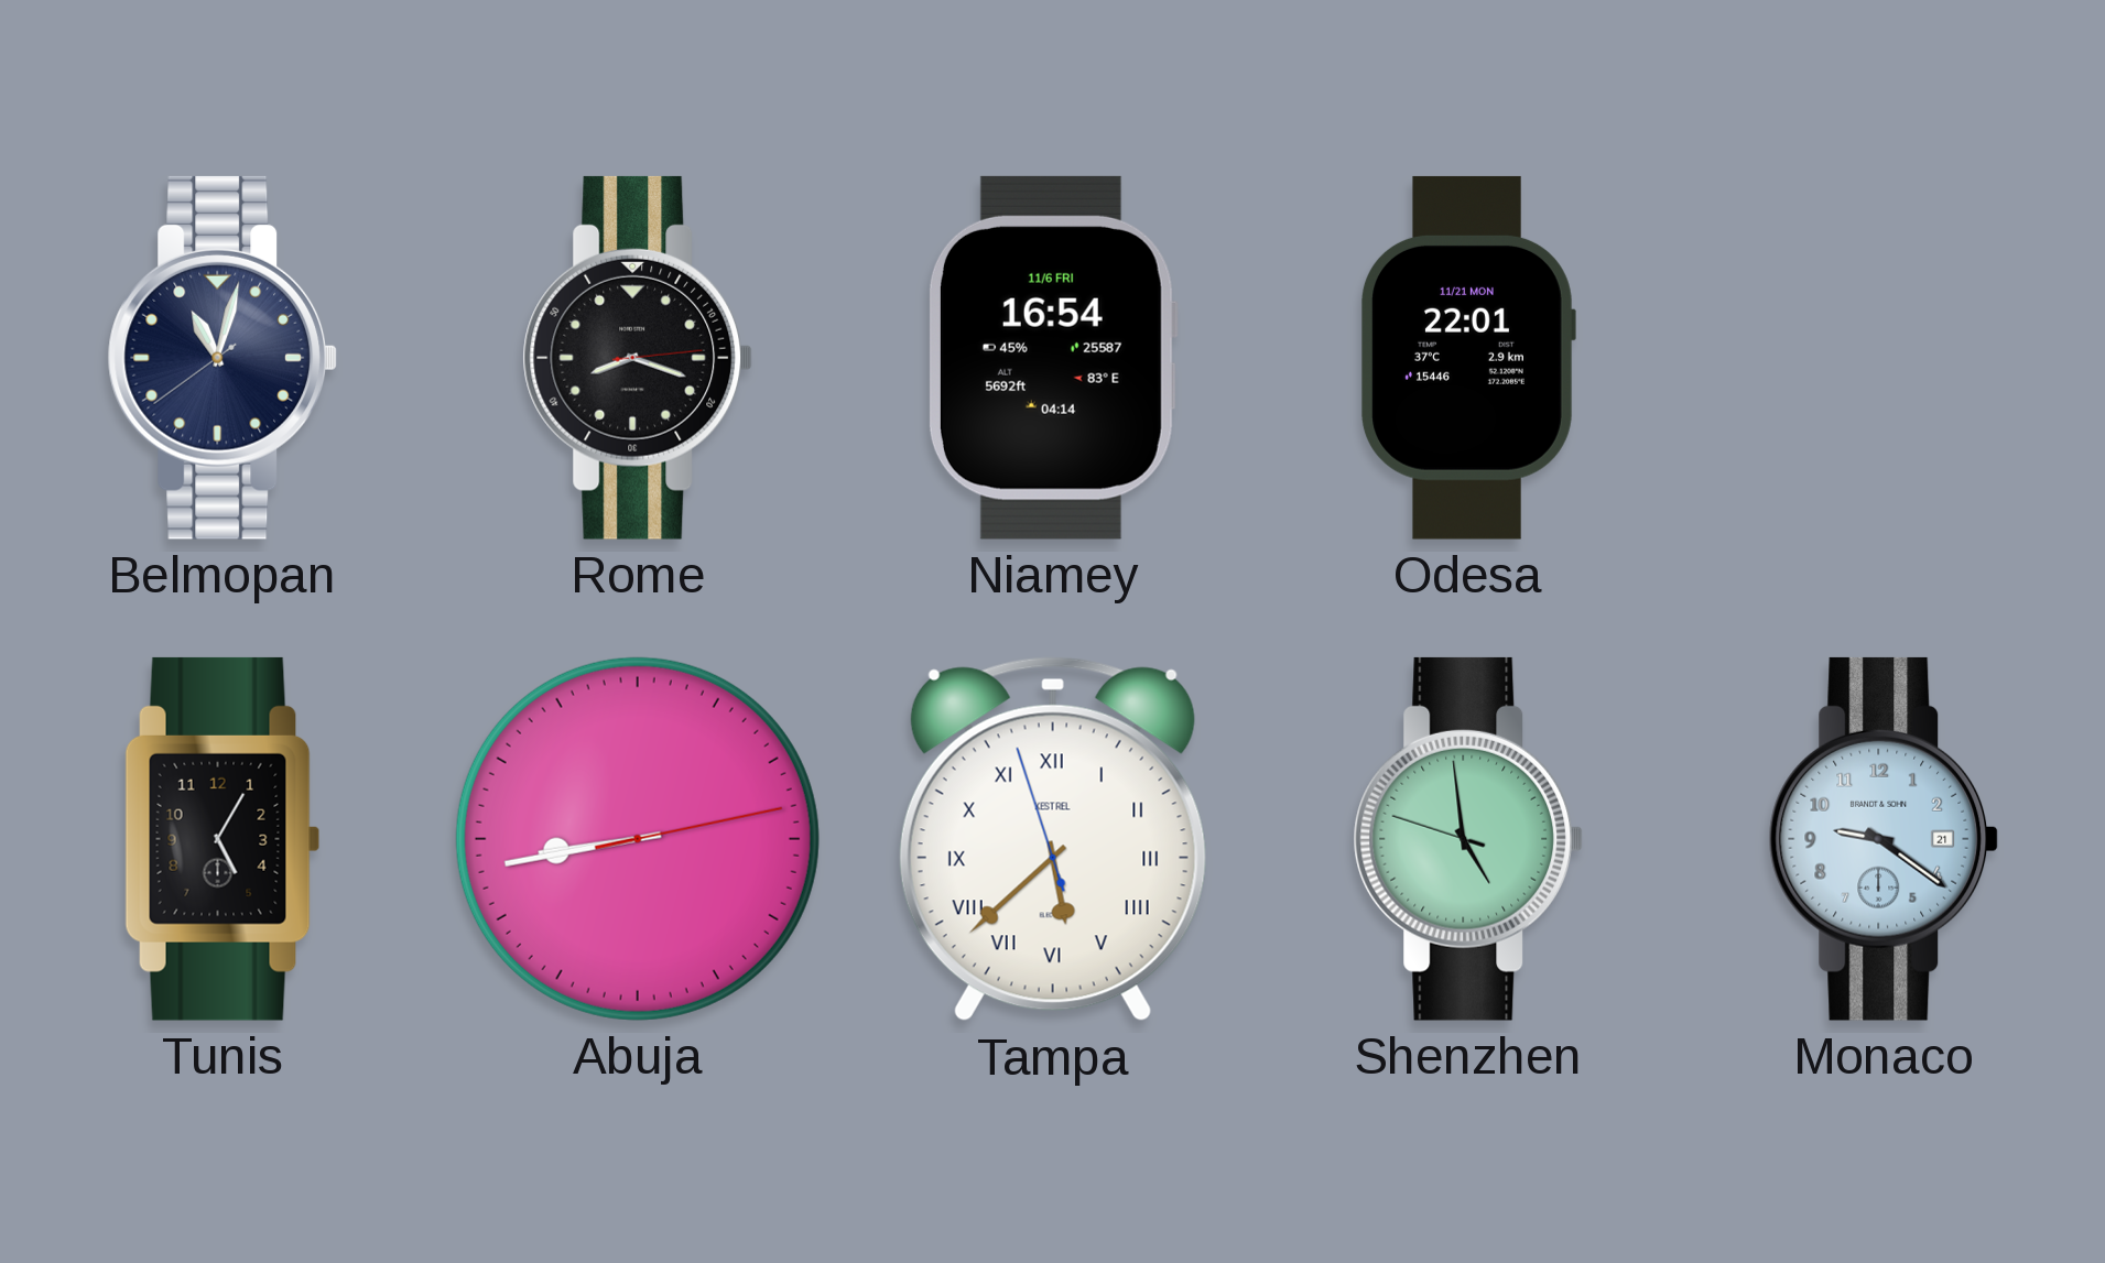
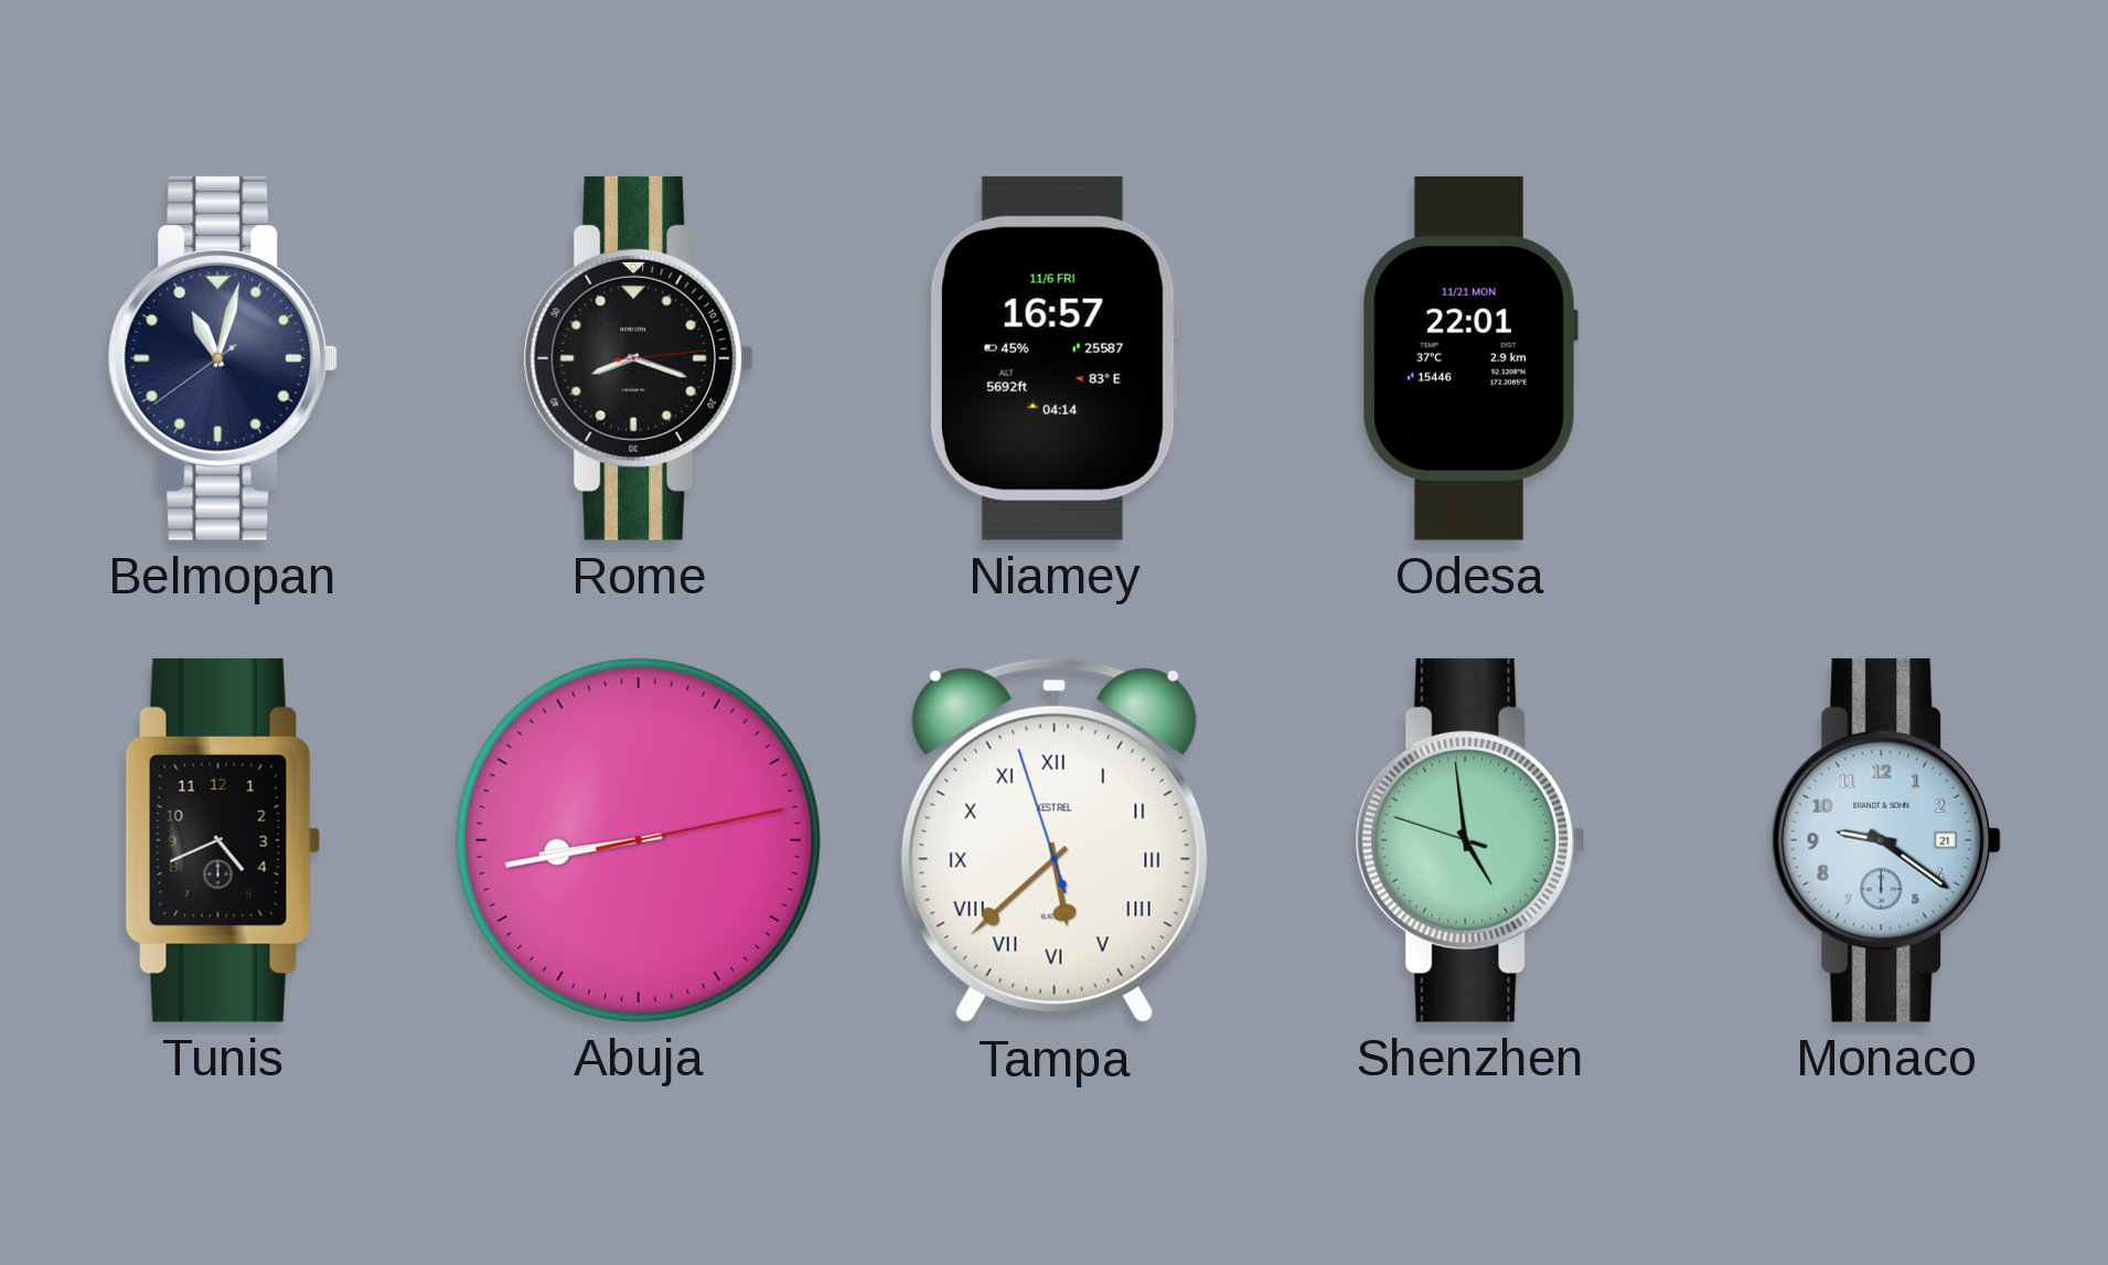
Niamey: 16:54 -> 16:57 (1053, 358)
Tunis: 5:05 -> 4:41 (223, 840)
